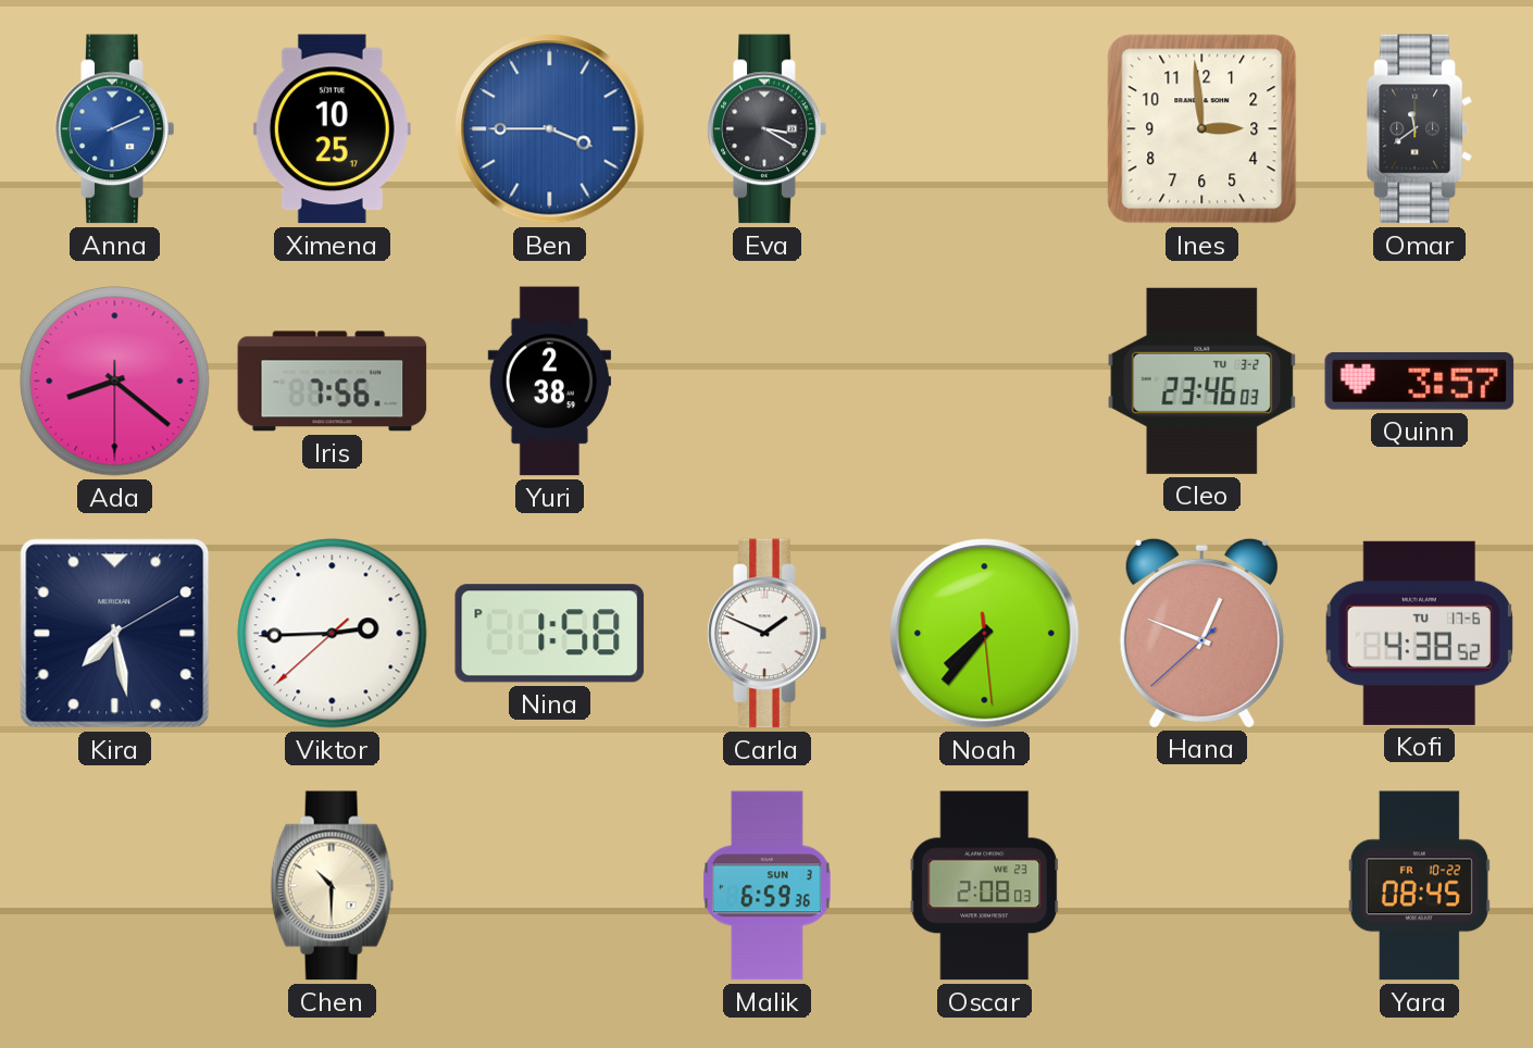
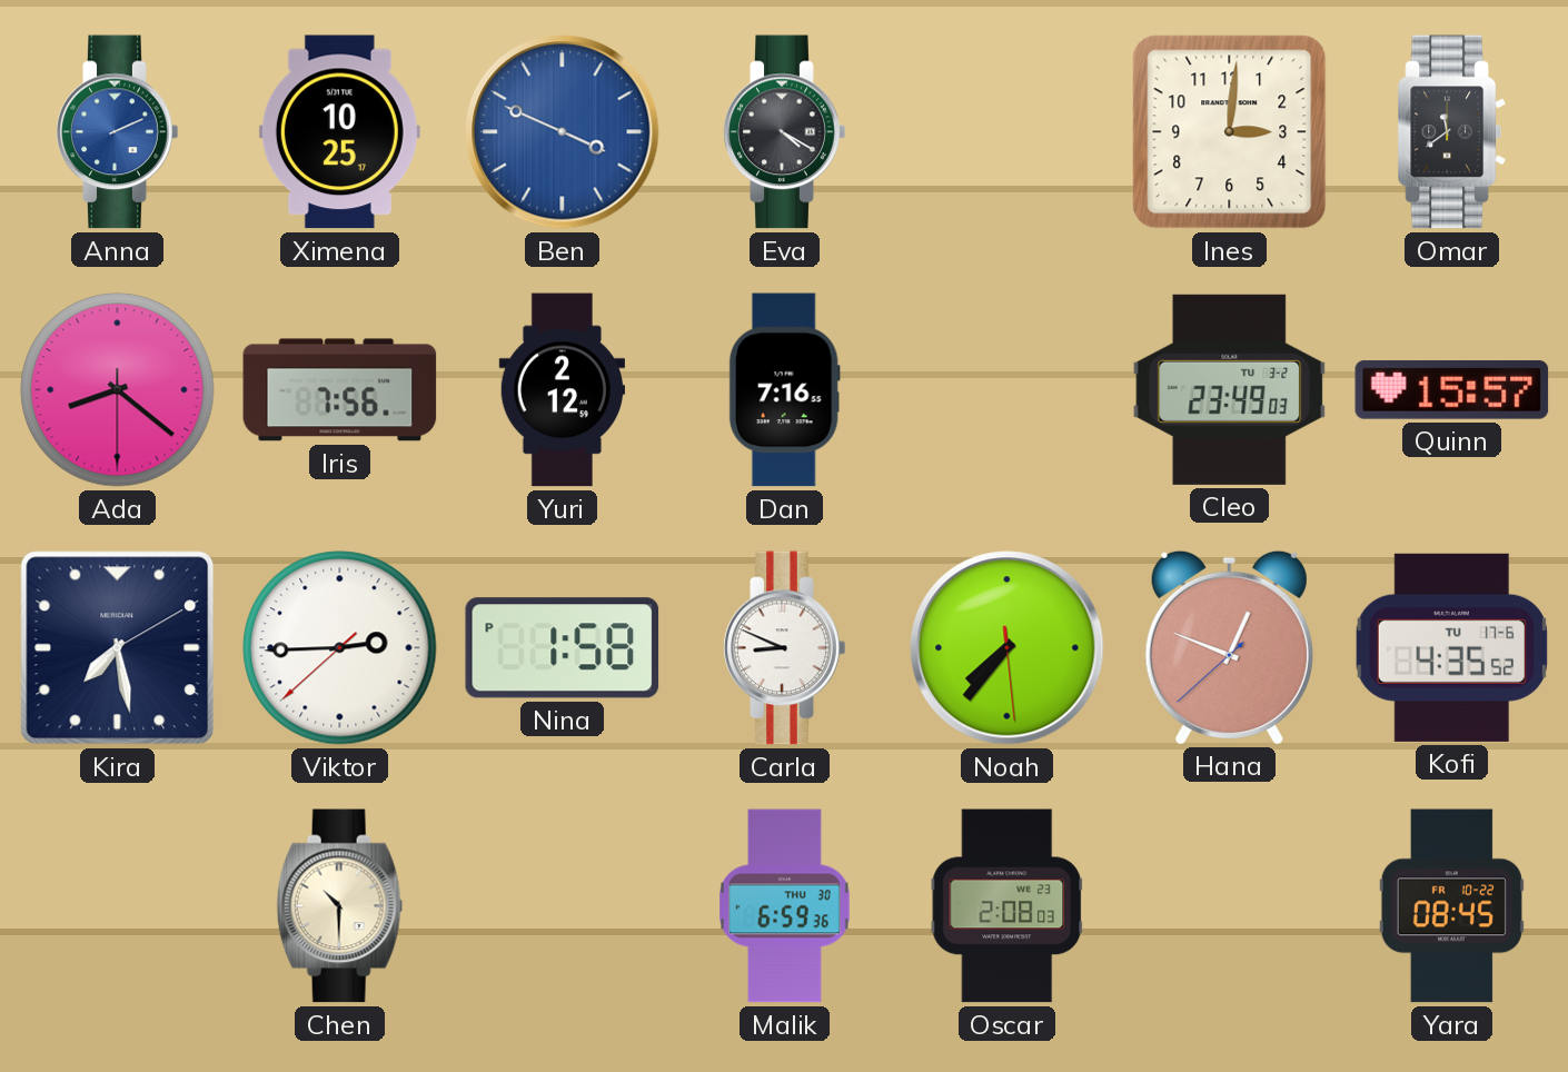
Ben: 3:45 -> 3:49 (563, 132)
Eva: 3:20 -> 4:20 (785, 132)
Ines: 2:59 -> 3:01 (1230, 132)
Yuri: 2:38 -> 2:12 (562, 390)
Dan: none -> 7:16 (784, 390)
Cleo: 23:46 -> 23:49 (1230, 389)
Quinn: 3:57 -> 15:57 (1452, 389)
Carla: 1:49 -> 8:49 (785, 648)
Kofi: 4:38 -> 4:35 (1451, 647)
Malik date: SUN 3 -> THU 30 (785, 906)
